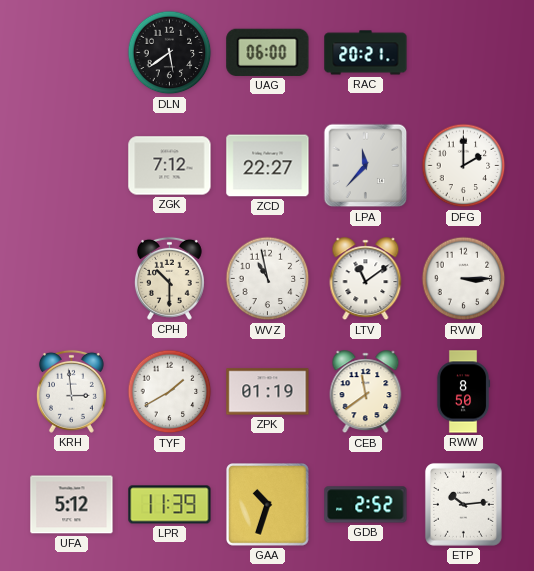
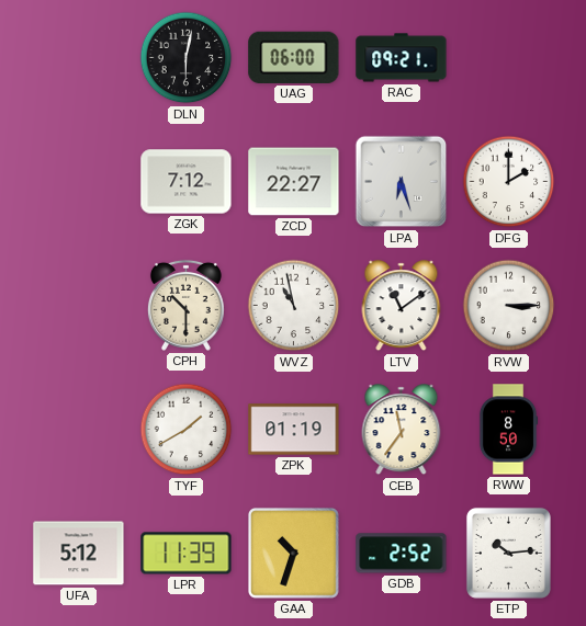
DLN: 5:39 -> 6:02 (187, 58)
RAC: 20:21 -> 09:21 (402, 58)
LPA: 11:37 -> 6:27 (402, 182)
KRH: 2:59 -> none (71, 391)
CEB: 11:39 -> 11:36 (402, 430)
